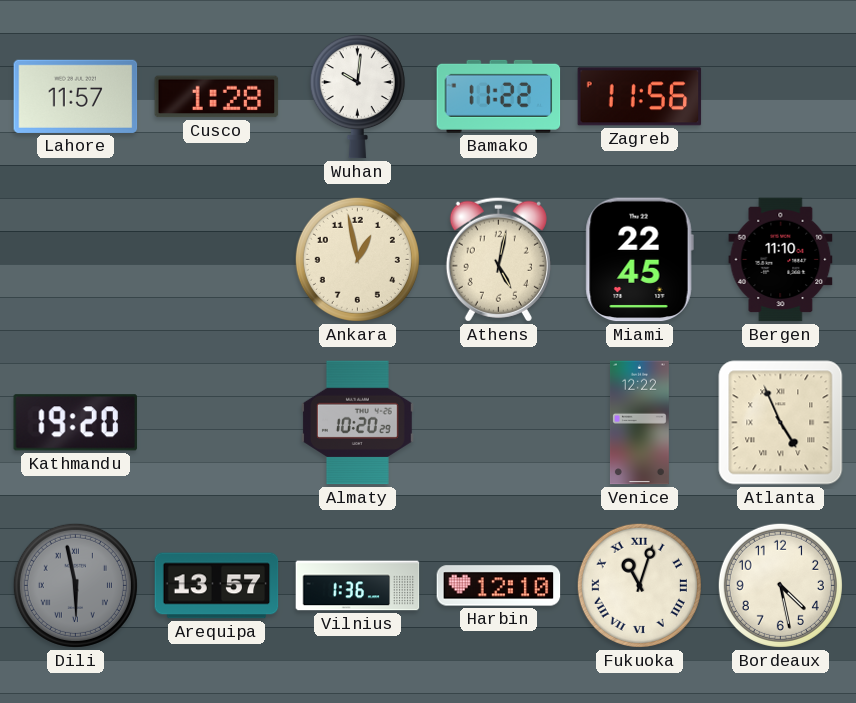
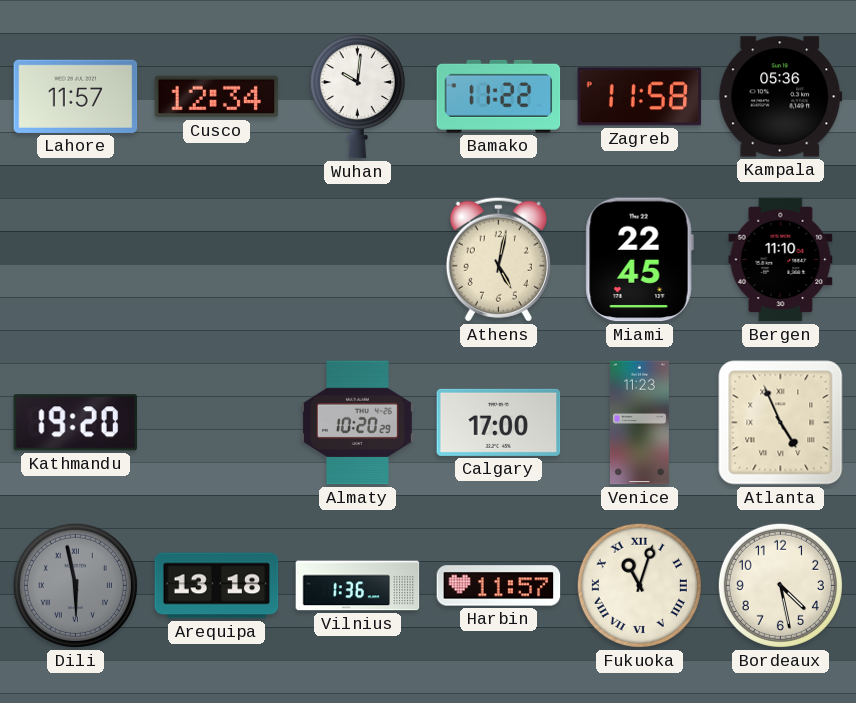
Cusco: 1:28 -> 12:34 (217, 97)
Zagreb: 11:56 -> 11:58 (640, 97)
Kampala: none -> 05:36 (781, 97)
Ankara: 12:58 -> none (357, 259)
Calgary: none -> 17:00 (499, 422)
Venice: 12:22 -> 11:23 (639, 423)
Arequipa: 13:57 -> 13:18 (217, 586)
Harbin: 12:10 -> 11:57 (499, 586)
